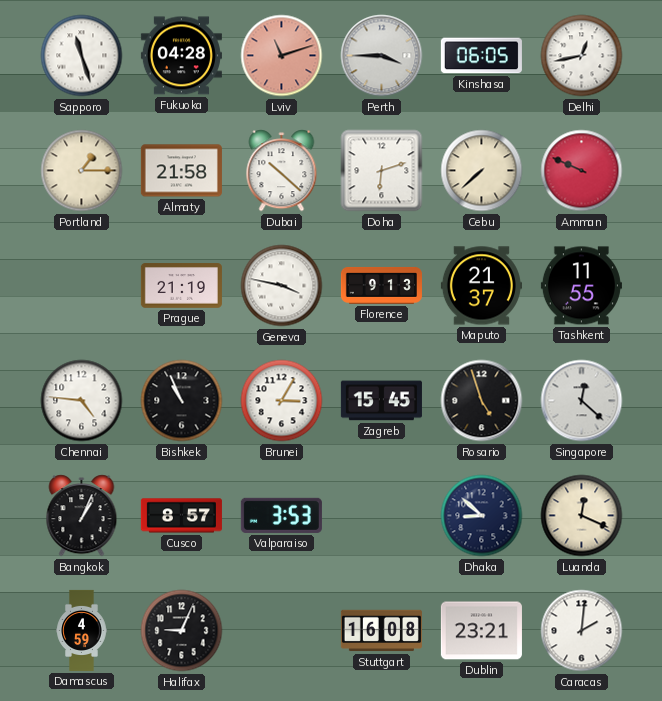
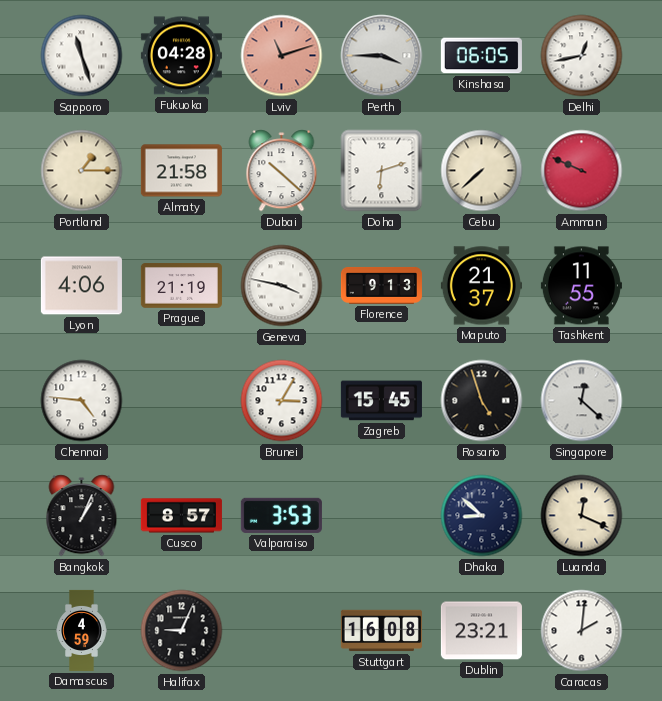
Lyon: none -> 4:06 (81, 286)
Bishkek: 10:56 -> none (182, 401)
